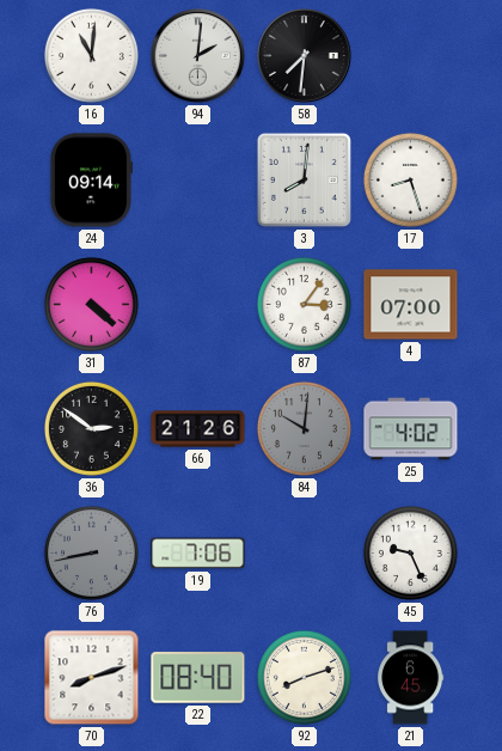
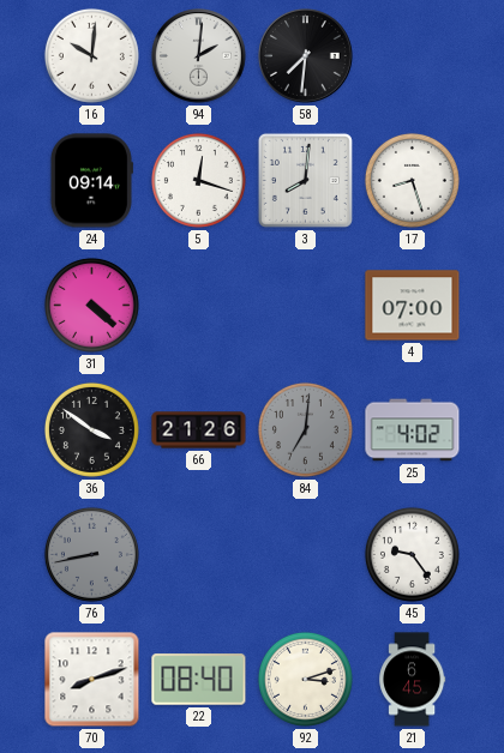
16: 11:01 -> 10:01 (91, 55)
5: none -> 12:18 (198, 180)
87: 3:06 -> none (304, 304)
36: 2:51 -> 3:51 (91, 429)
84: 10:01 -> 7:01 (305, 429)
19: 7:06 -> none (198, 554)
45: 9:26 -> 9:24 (412, 554)
92: 8:12 -> 3:12 (305, 679)
